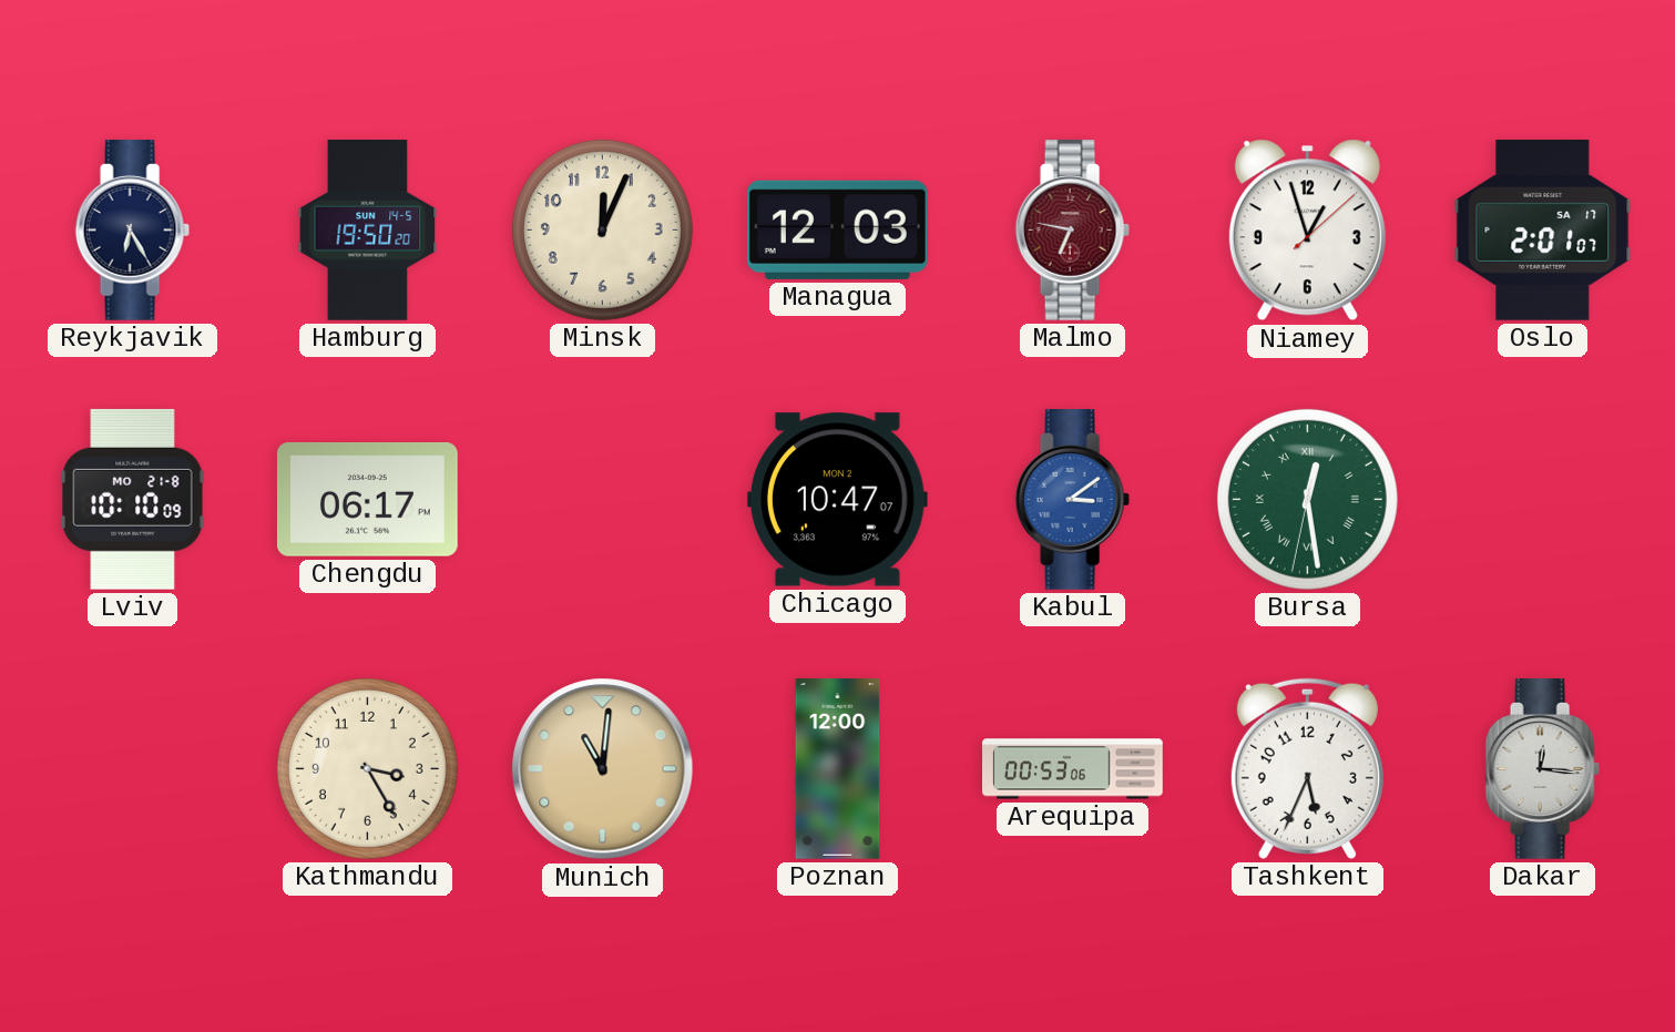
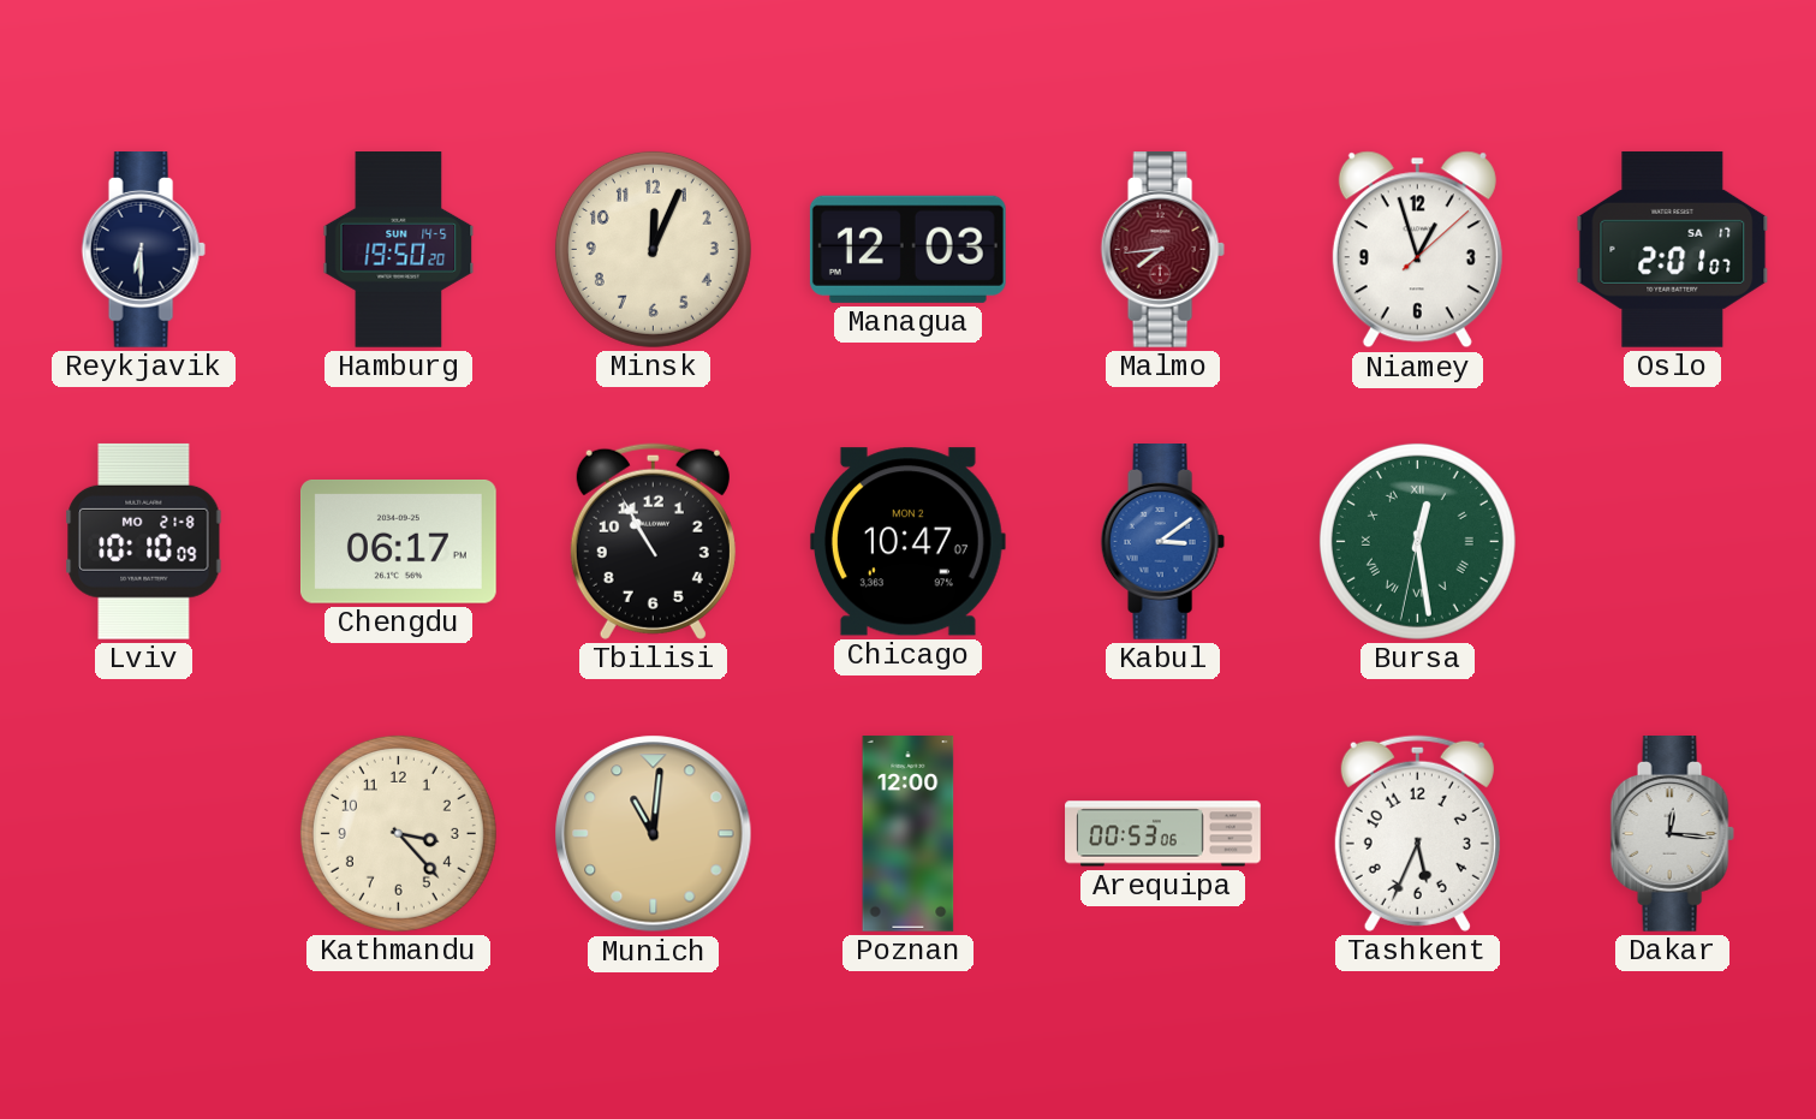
Reykjavik: 6:25 -> 6:30 (143, 250)
Malmo: 6:47 -> 7:44 (1162, 250)
Tbilisi: none -> 10:55 (653, 541)
Kathmandu: 3:25 -> 3:23 (398, 833)
